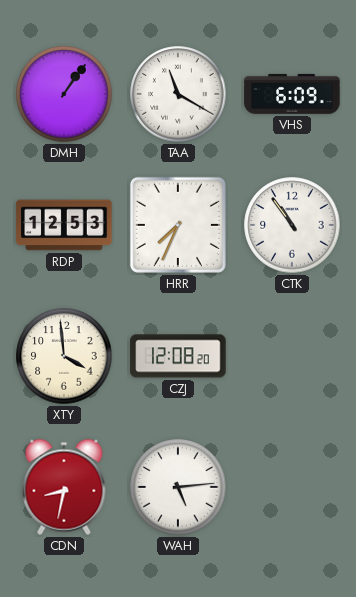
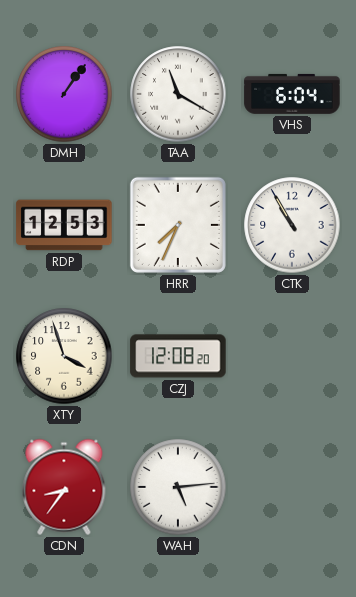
VHS: 6:09 -> 6:04 (292, 94)
CTK: 10:54 -> 10:55 (292, 225)
XTY: 3:59 -> 3:57 (64, 356)
CDN: 8:32 -> 8:36 (64, 487)
